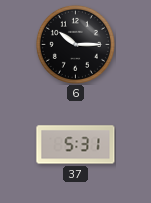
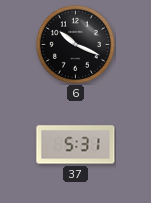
6: 10:15 -> 10:19 (75, 44)
